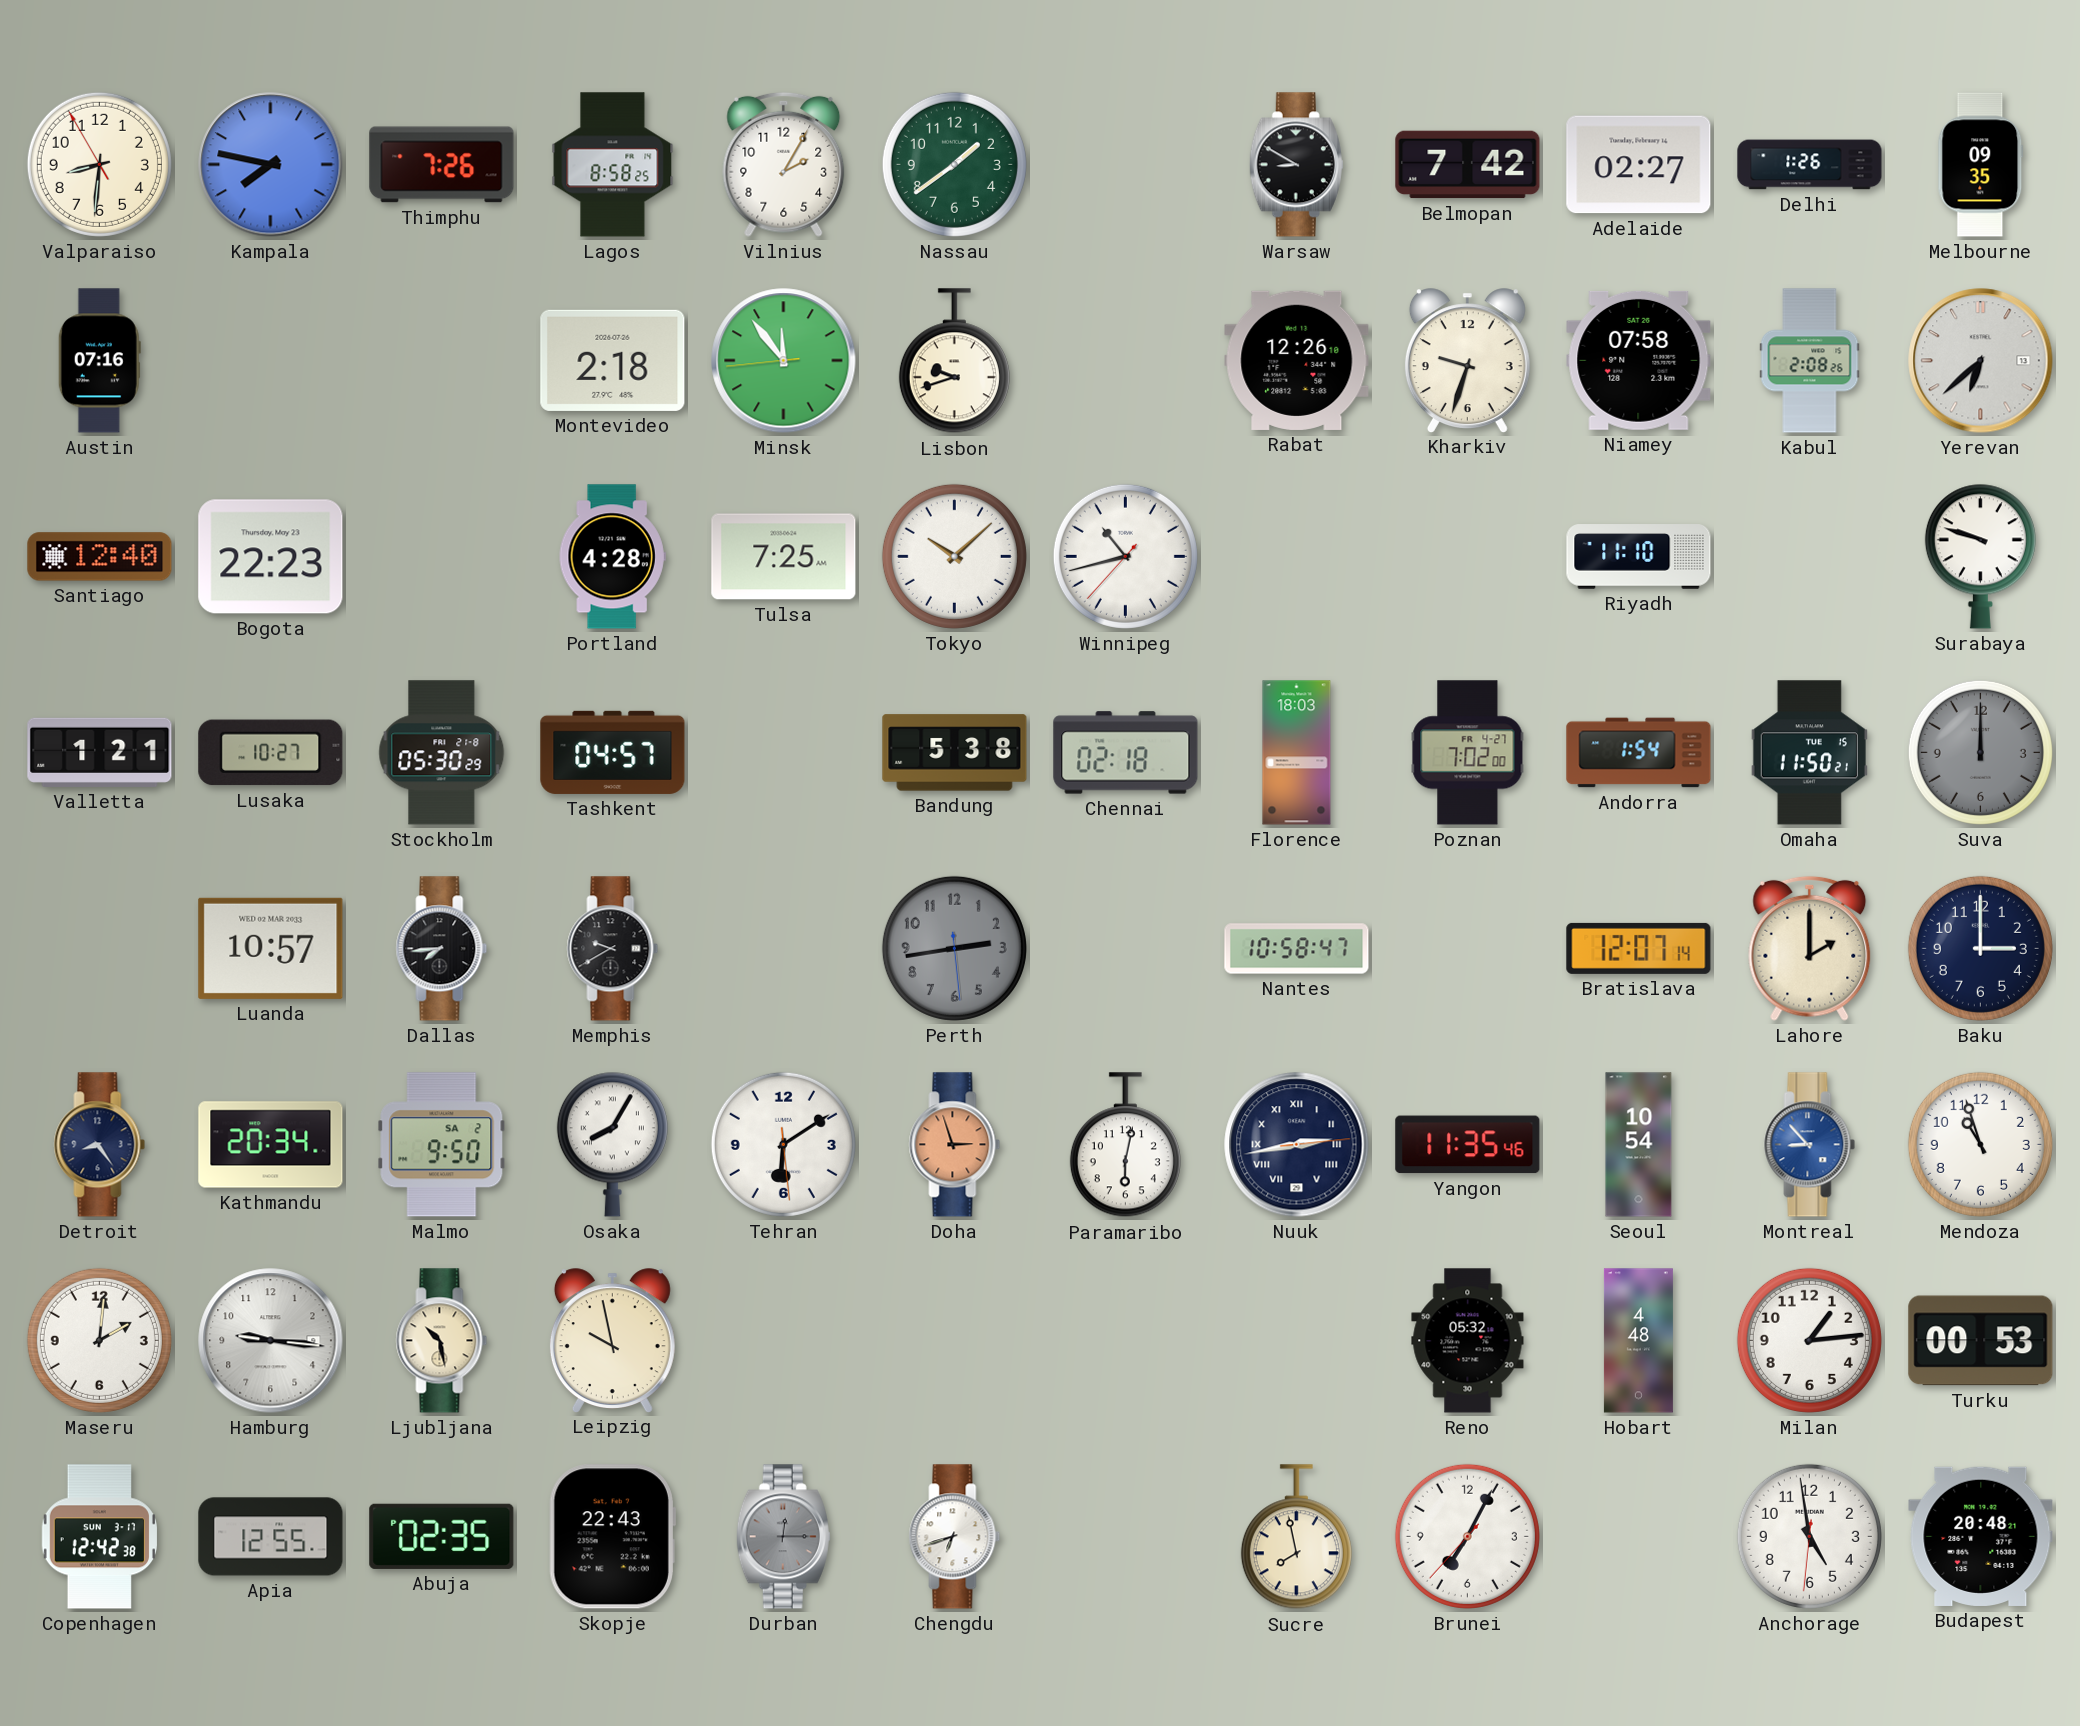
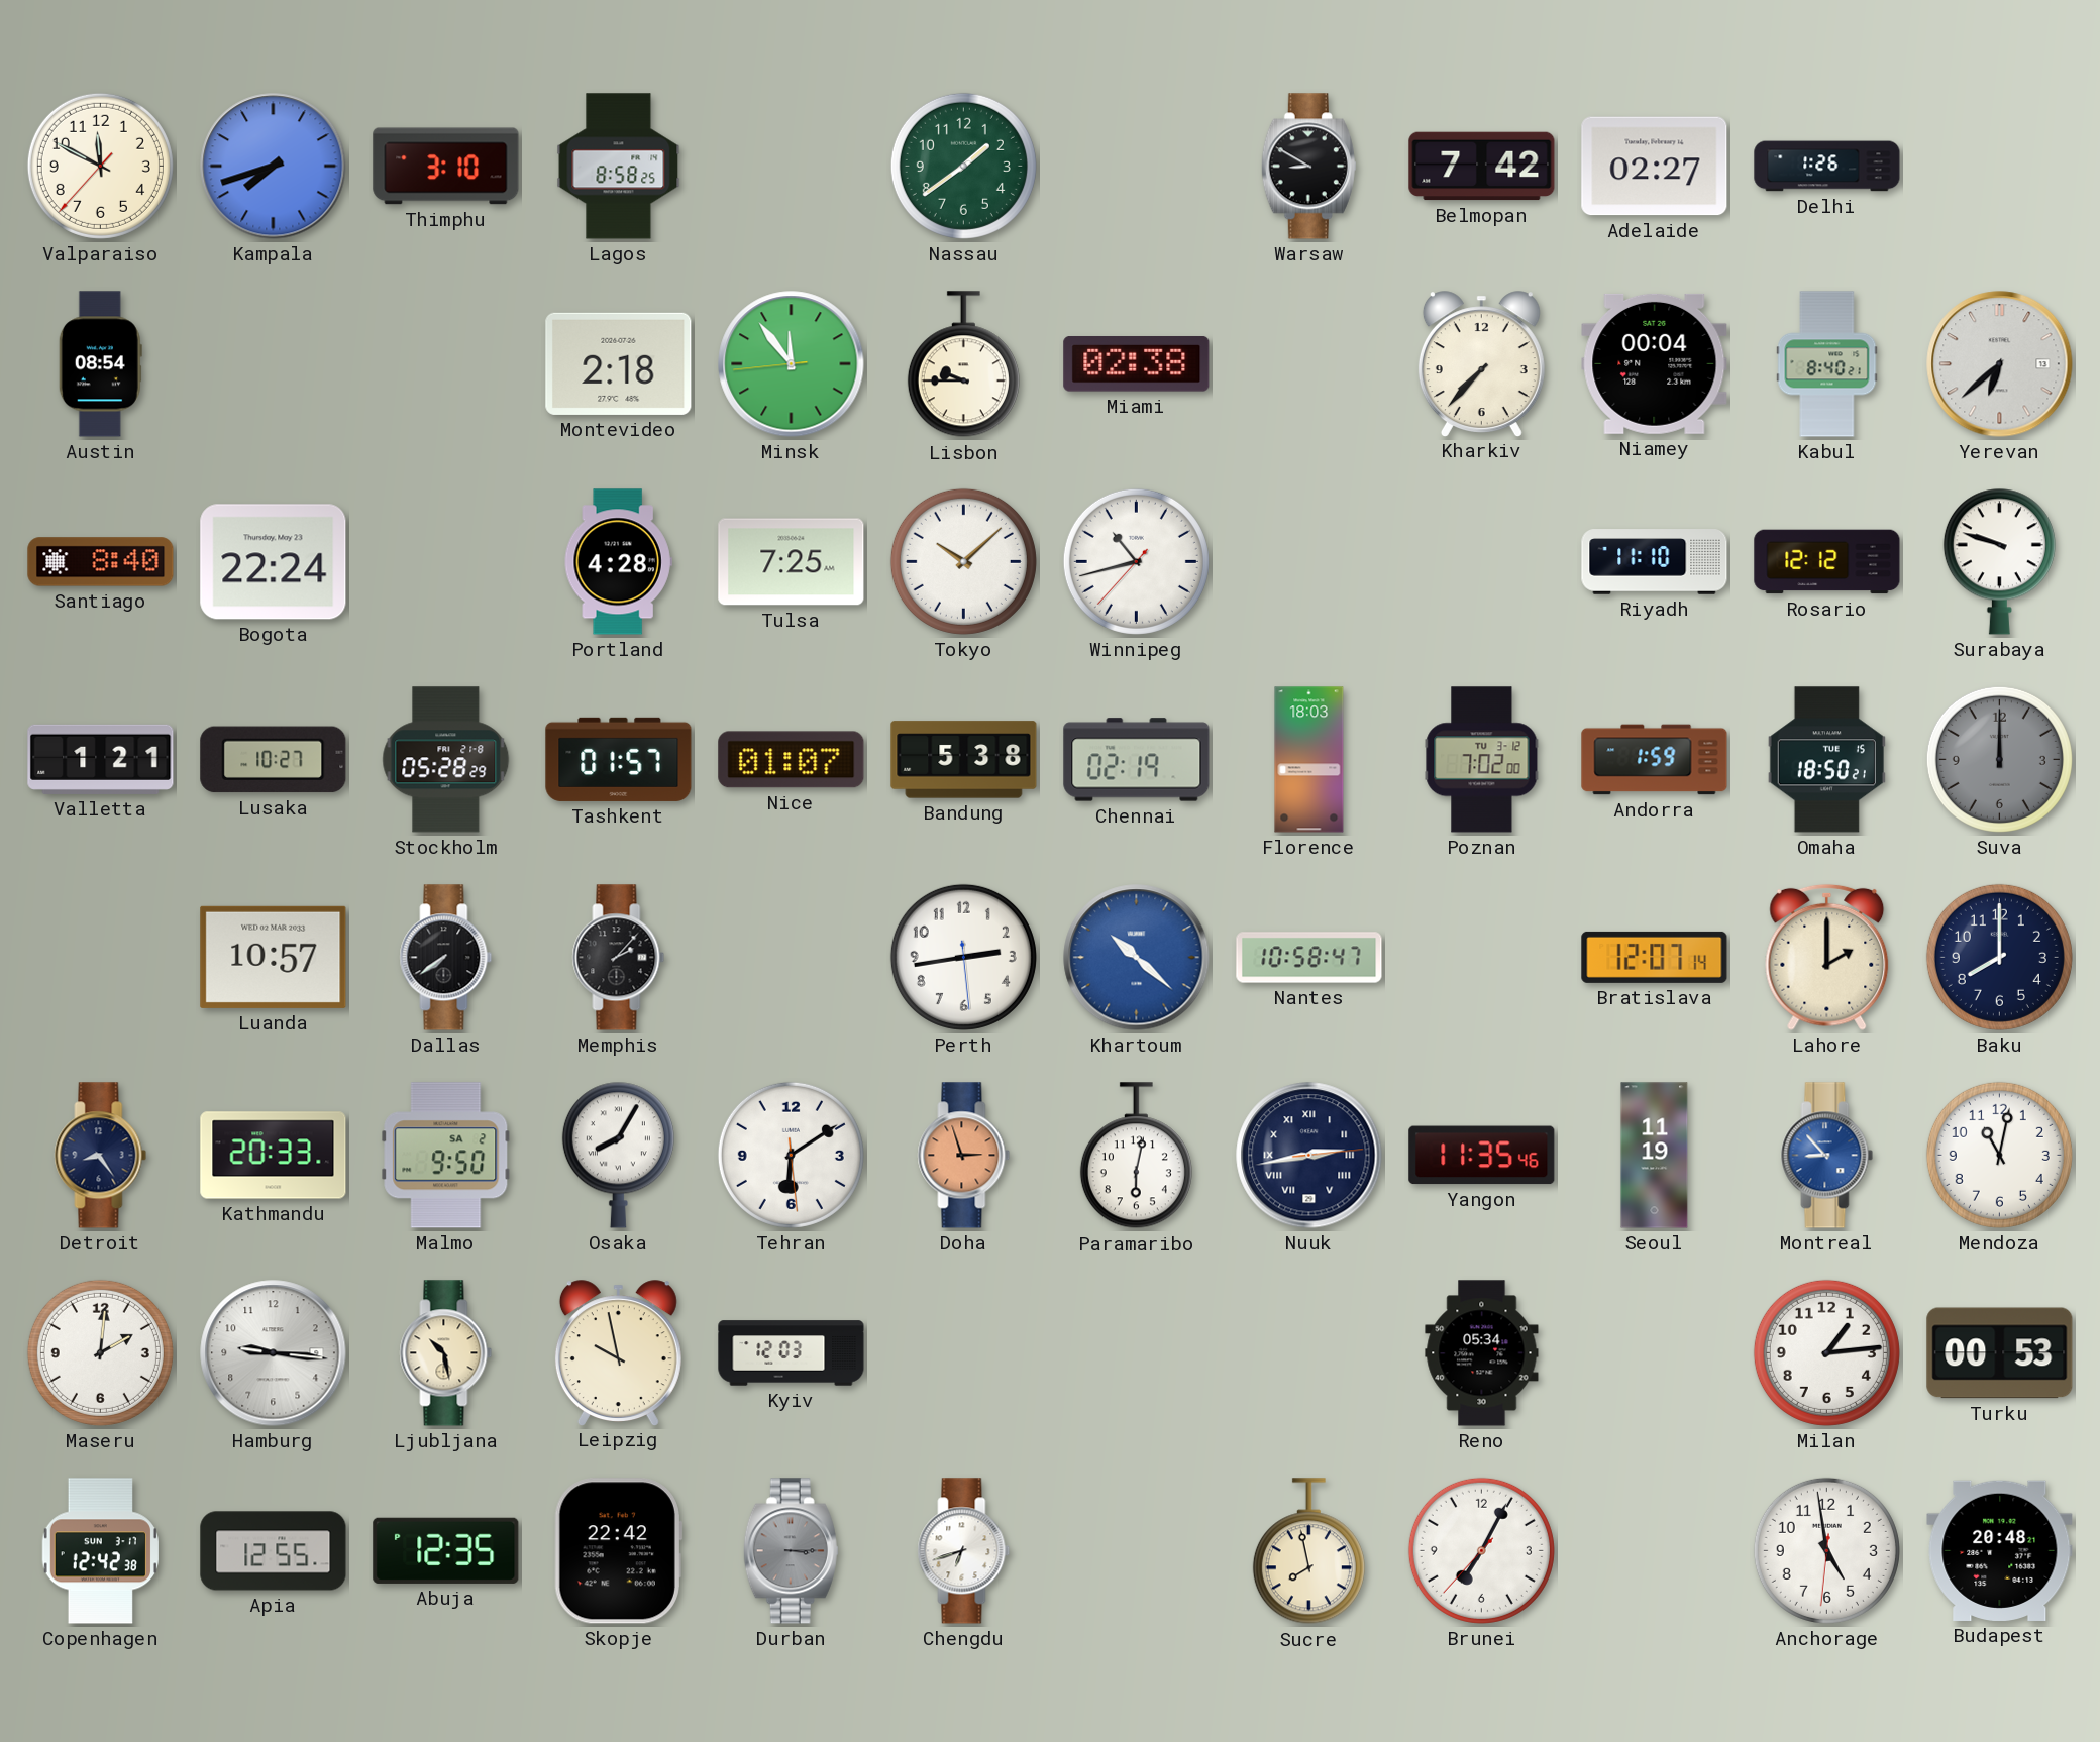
Valparaiso: 8:30 -> 11:49 (100, 166)
Kampala: 7:47 -> 7:42 (274, 167)
Thimphu: 7:26 -> 3:10 (446, 167)
Vilnius: 2:05 -> none (784, 164)
Melbourne: 09:35 -> none (1981, 165)
Austin: 07:16 -> 08:54 (100, 364)
Lisbon: 9:42 -> 9:45 (963, 364)
Miami: none -> 02:38 (1137, 364)
Rabat: 12:26 -> none (1297, 360)
Kharkiv: 9:33 -> 7:37 (1481, 363)
Niamey: 07:58 -> 00:04 (1655, 363)
Kabul: 2:08 -> 8:40 (1827, 364)
Santiago: 12:40 -> 8:40 (101, 562)
Bogota: 22:23 -> 22:24 (274, 562)
Rosario: none -> 12:12 (1827, 562)
Stockholm: 05:30 -> 05:28 (446, 760)
Tashkent: 04:57 -> 01:57 (619, 759)
Nice: none -> 01:07 (792, 760)
Chennai: 02:18 -> 02:19 (1137, 760)
Poznan date: FR 4-27 -> TU 3-12 (1482, 760)
Andorra: 1:54 -> 1:59 (1655, 760)
Omaha: 11:50 -> 18:50 (1826, 760)
Dallas: 7:44 -> 7:39 (446, 958)
Memphis: 9:40 -> 2:07 (619, 958)
Perth dial: grey -> white (963, 957)
Khartoum: none -> 10:22 (1137, 958)
Baku: 3:00 -> 8:00 (1999, 957)
Kathmandu: 20:34 -> 20:33 (274, 1156)
Seoul: 10:54 -> 11:19 (1655, 1156)
Mendoza: 10:57 -> 11:02 (1999, 1155)
Kyiv: none -> 12:03 (792, 1353)
Reno: 05:32 -> 05:34 (1482, 1353)
Hobart: 4:48 -> none (1638, 1341)
Abuja: 02:35 -> 12:35 (446, 1550)
Skopje: 22:43 -> 22:42 (618, 1551)
Durban: 12:15 -> 3:15 (791, 1551)
